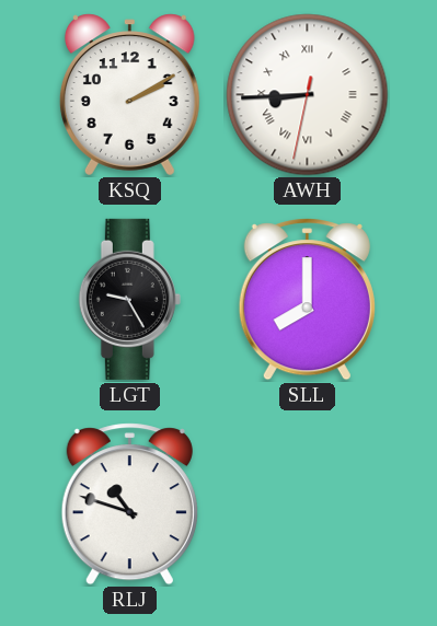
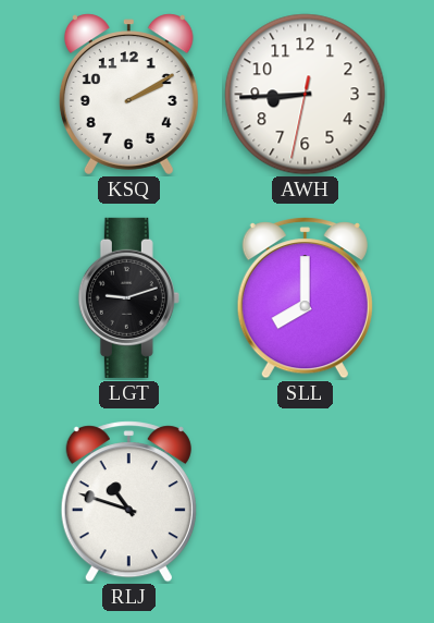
AWH numerals: Roman -> Arabic (306, 95)
LGT: 9:25 -> 9:12 (128, 297)
